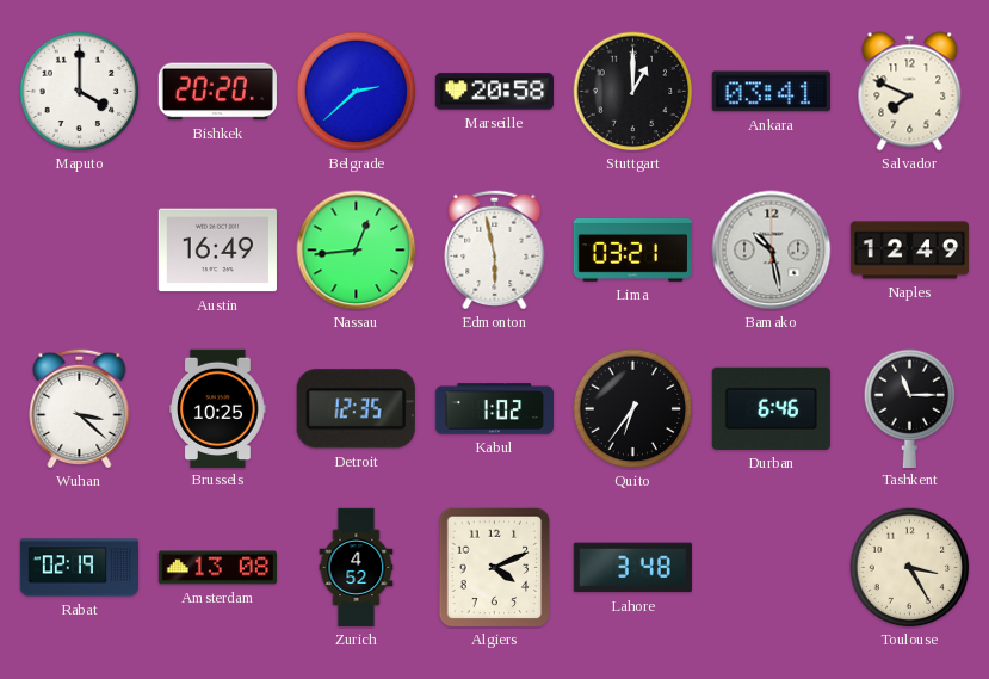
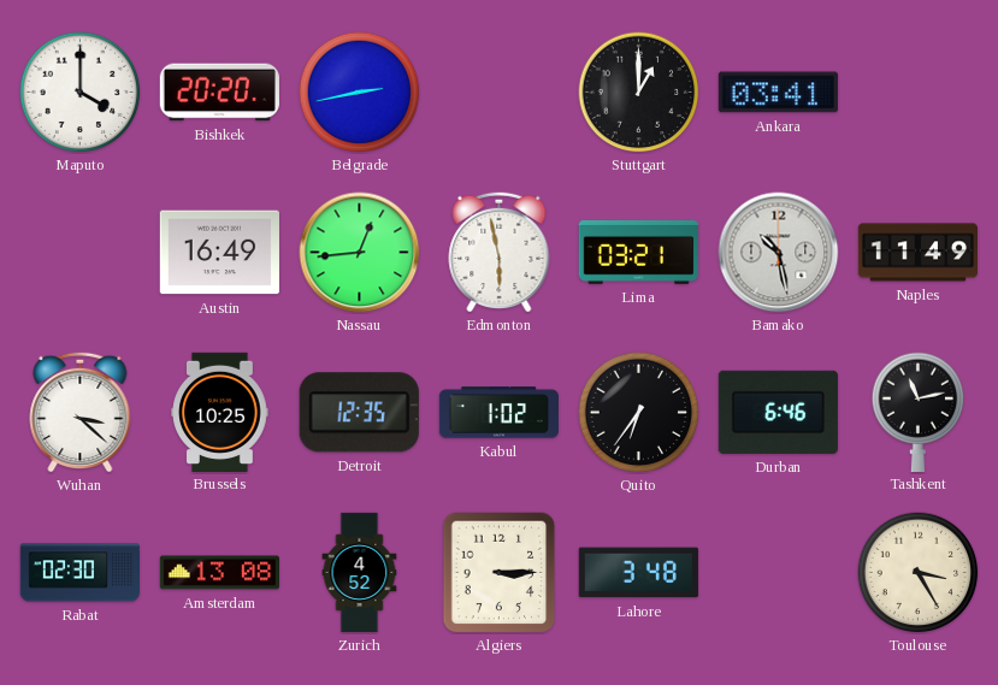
Belgrade: 2:38 -> 2:43 (360, 93)
Marseille: 20:58 -> none (494, 92)
Salvador: 7:49 -> none (910, 92)
Naples: 12:49 -> 11:49 (919, 253)
Tashkent: 11:15 -> 11:13 (919, 412)
Rabat: 02:19 -> 02:30 (79, 573)
Algiers: 4:11 -> 3:15 (500, 573)
